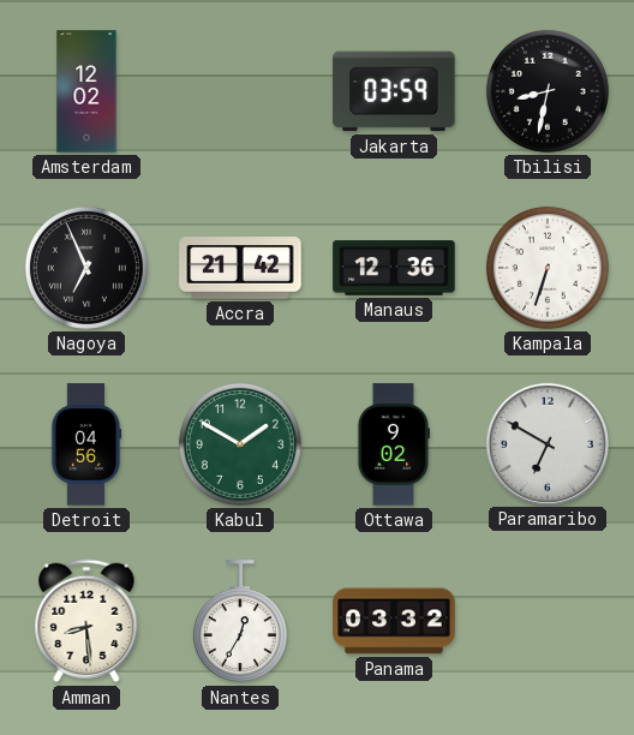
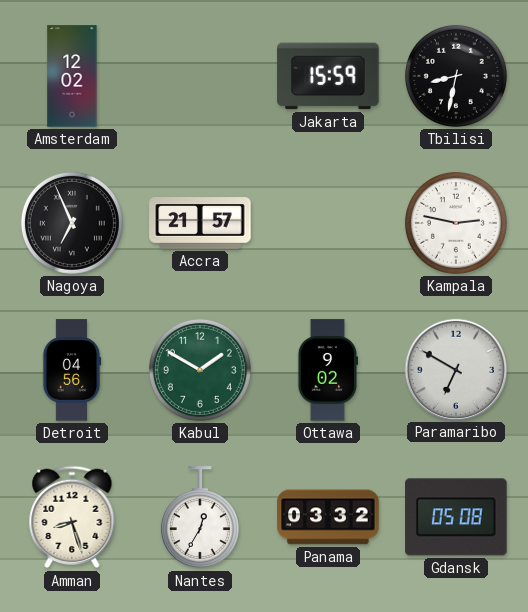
Jakarta: 03:59 -> 15:59 (328, 76)
Accra: 21:42 -> 21:57 (200, 223)
Manaus: 12:36 -> none (394, 268)
Kampala: 6:33 -> 2:47 (456, 223)
Amman: 8:29 -> 8:27 (72, 517)
Gdansk: none -> 05:08 (456, 517)
